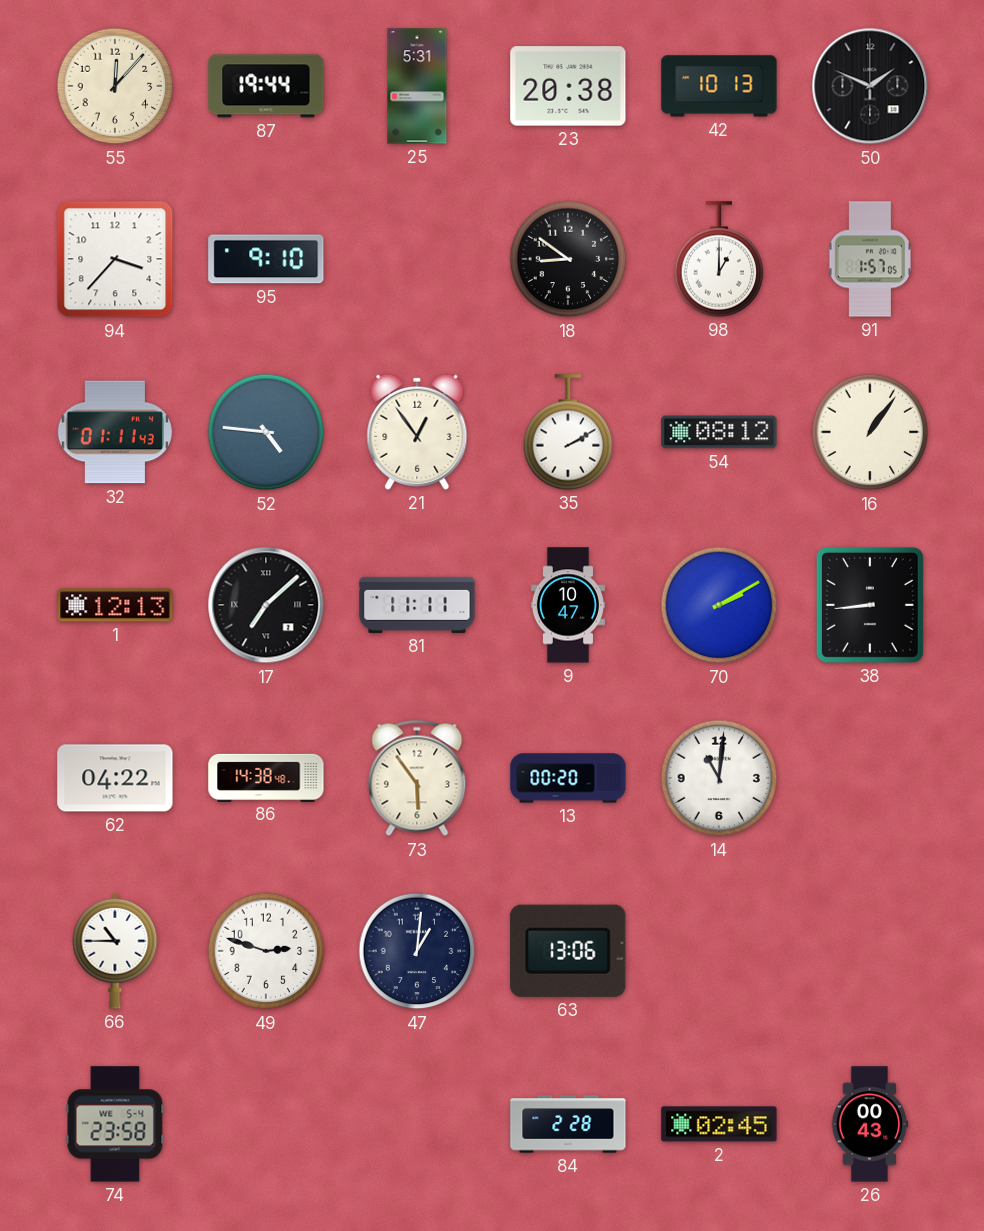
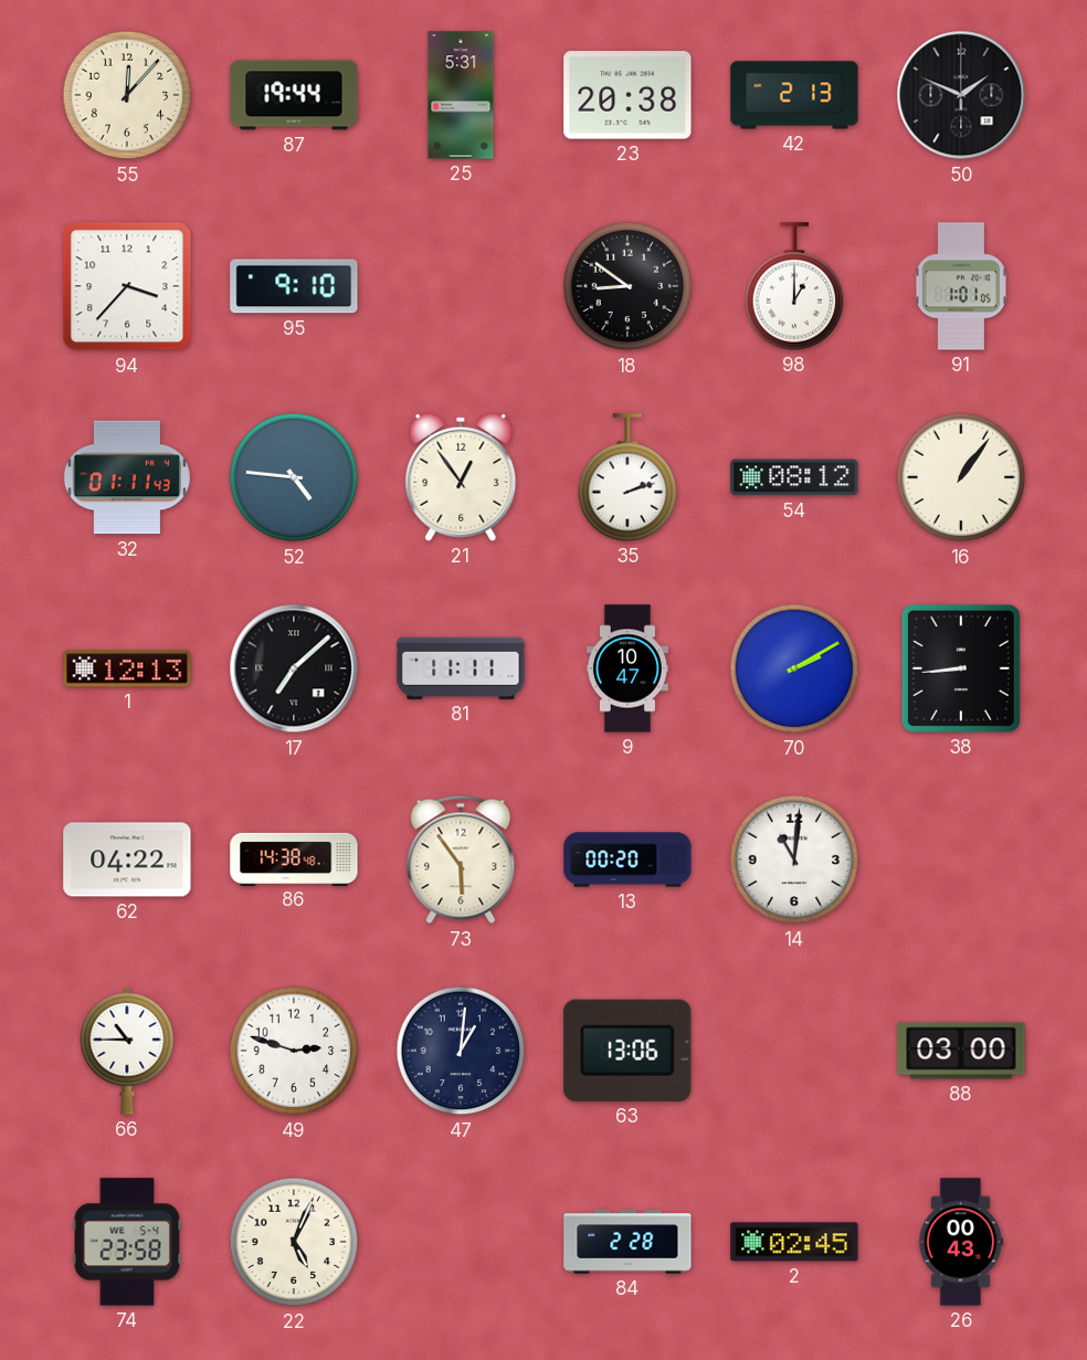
42: 10:13 -> 2:13 (794, 95)
91: 1:57 -> 1:01 (961, 286)
35: 2:10 -> 2:12 (627, 477)
88: none -> 03:00 (961, 1051)
22: none -> 5:04 (294, 1242)
